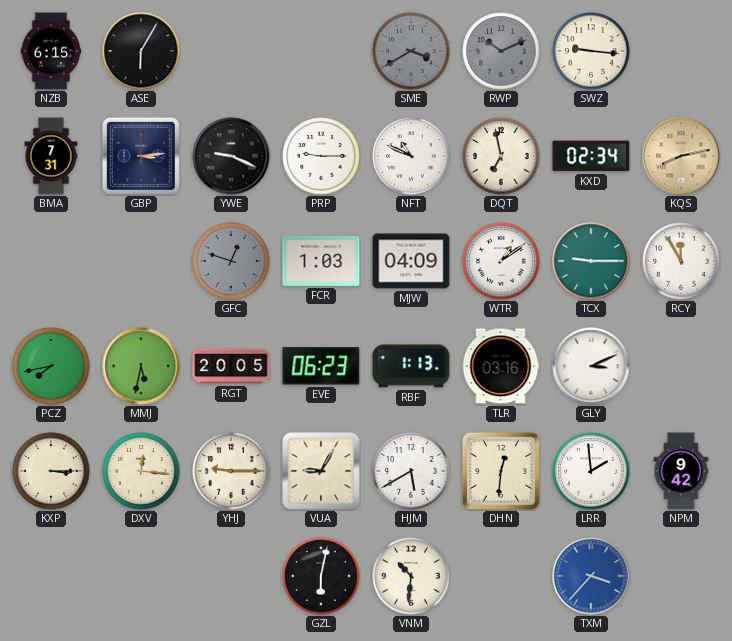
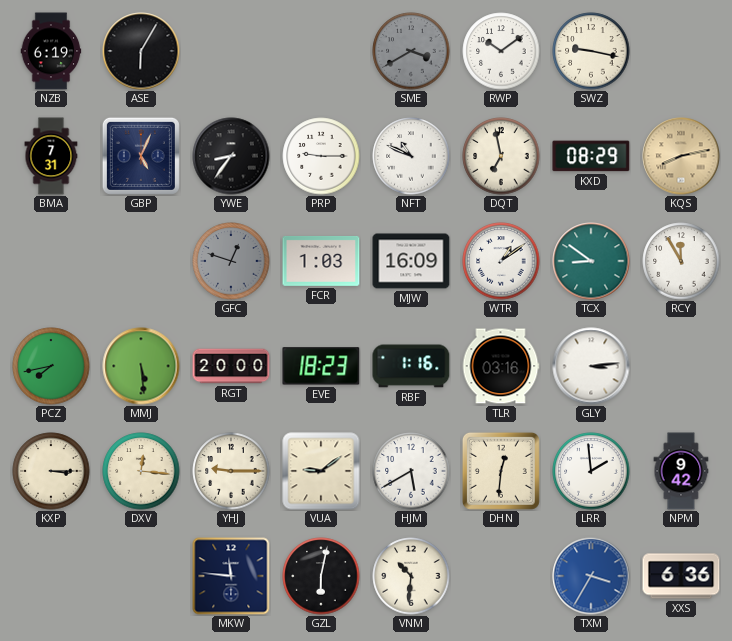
NZB: 6:15 -> 6:19 (51, 51)
RWP: 10:11 -> 10:09 (501, 51)
RWP dial: grey -> white (501, 51)
SWZ: 9:16 -> 9:17 (591, 51)
GBP: 3:14 -> 5:04 (141, 156)
YWE: 9:19 -> 8:36 (231, 156)
KXD: 02:34 -> 08:29 (591, 156)
MJW: 04:09 -> 16:09 (411, 261)
TCX: 9:15 -> 8:51 (591, 261)
MMJ: 5:32 -> 5:29 (141, 366)
RGT: 20:05 -> 20:00 (231, 366)
EVE: 06:23 -> 18:23 (321, 366)
RBF: 1:13 -> 1:16 (411, 366)
GLY: 3:11 -> 3:14 (591, 366)
VUA: 9:05 -> 9:09 (321, 471)
MKW: none -> 11:46 (231, 576)
TXM: 3:37 -> 3:35 (591, 576)
XXS: none -> 6:36 (681, 576)
